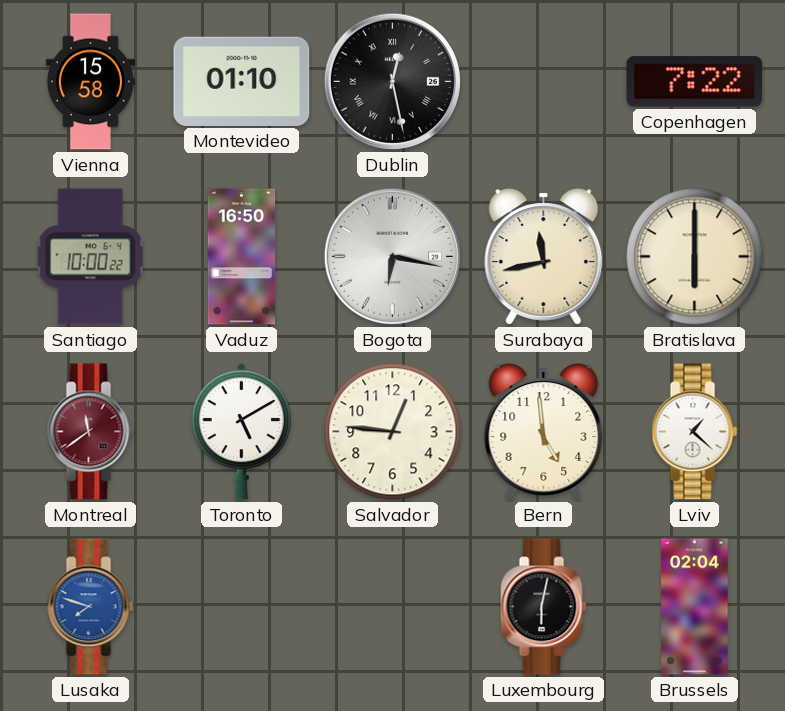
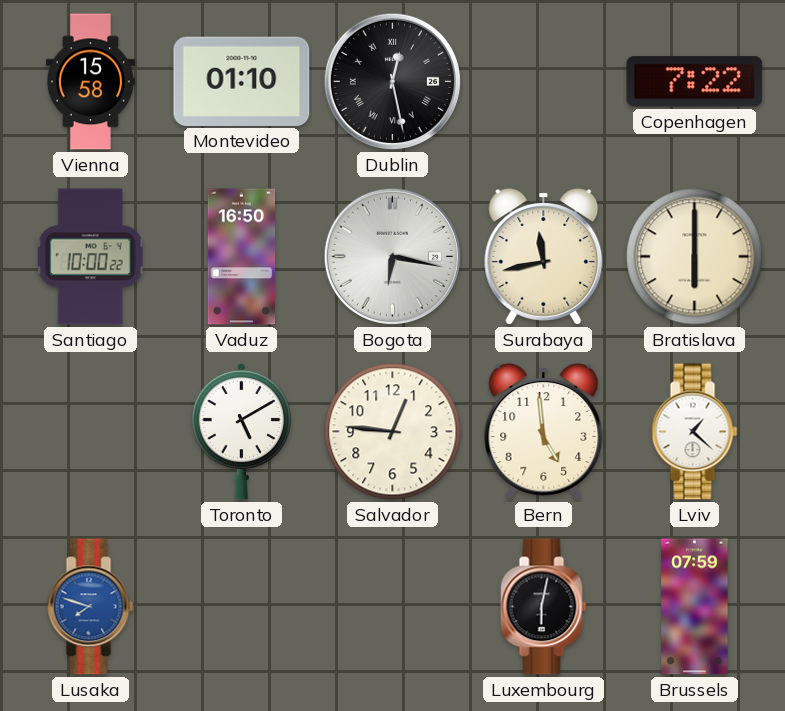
Montreal: 11:39 -> none (91, 432)
Brussels: 02:04 -> 07:59 (695, 607)
